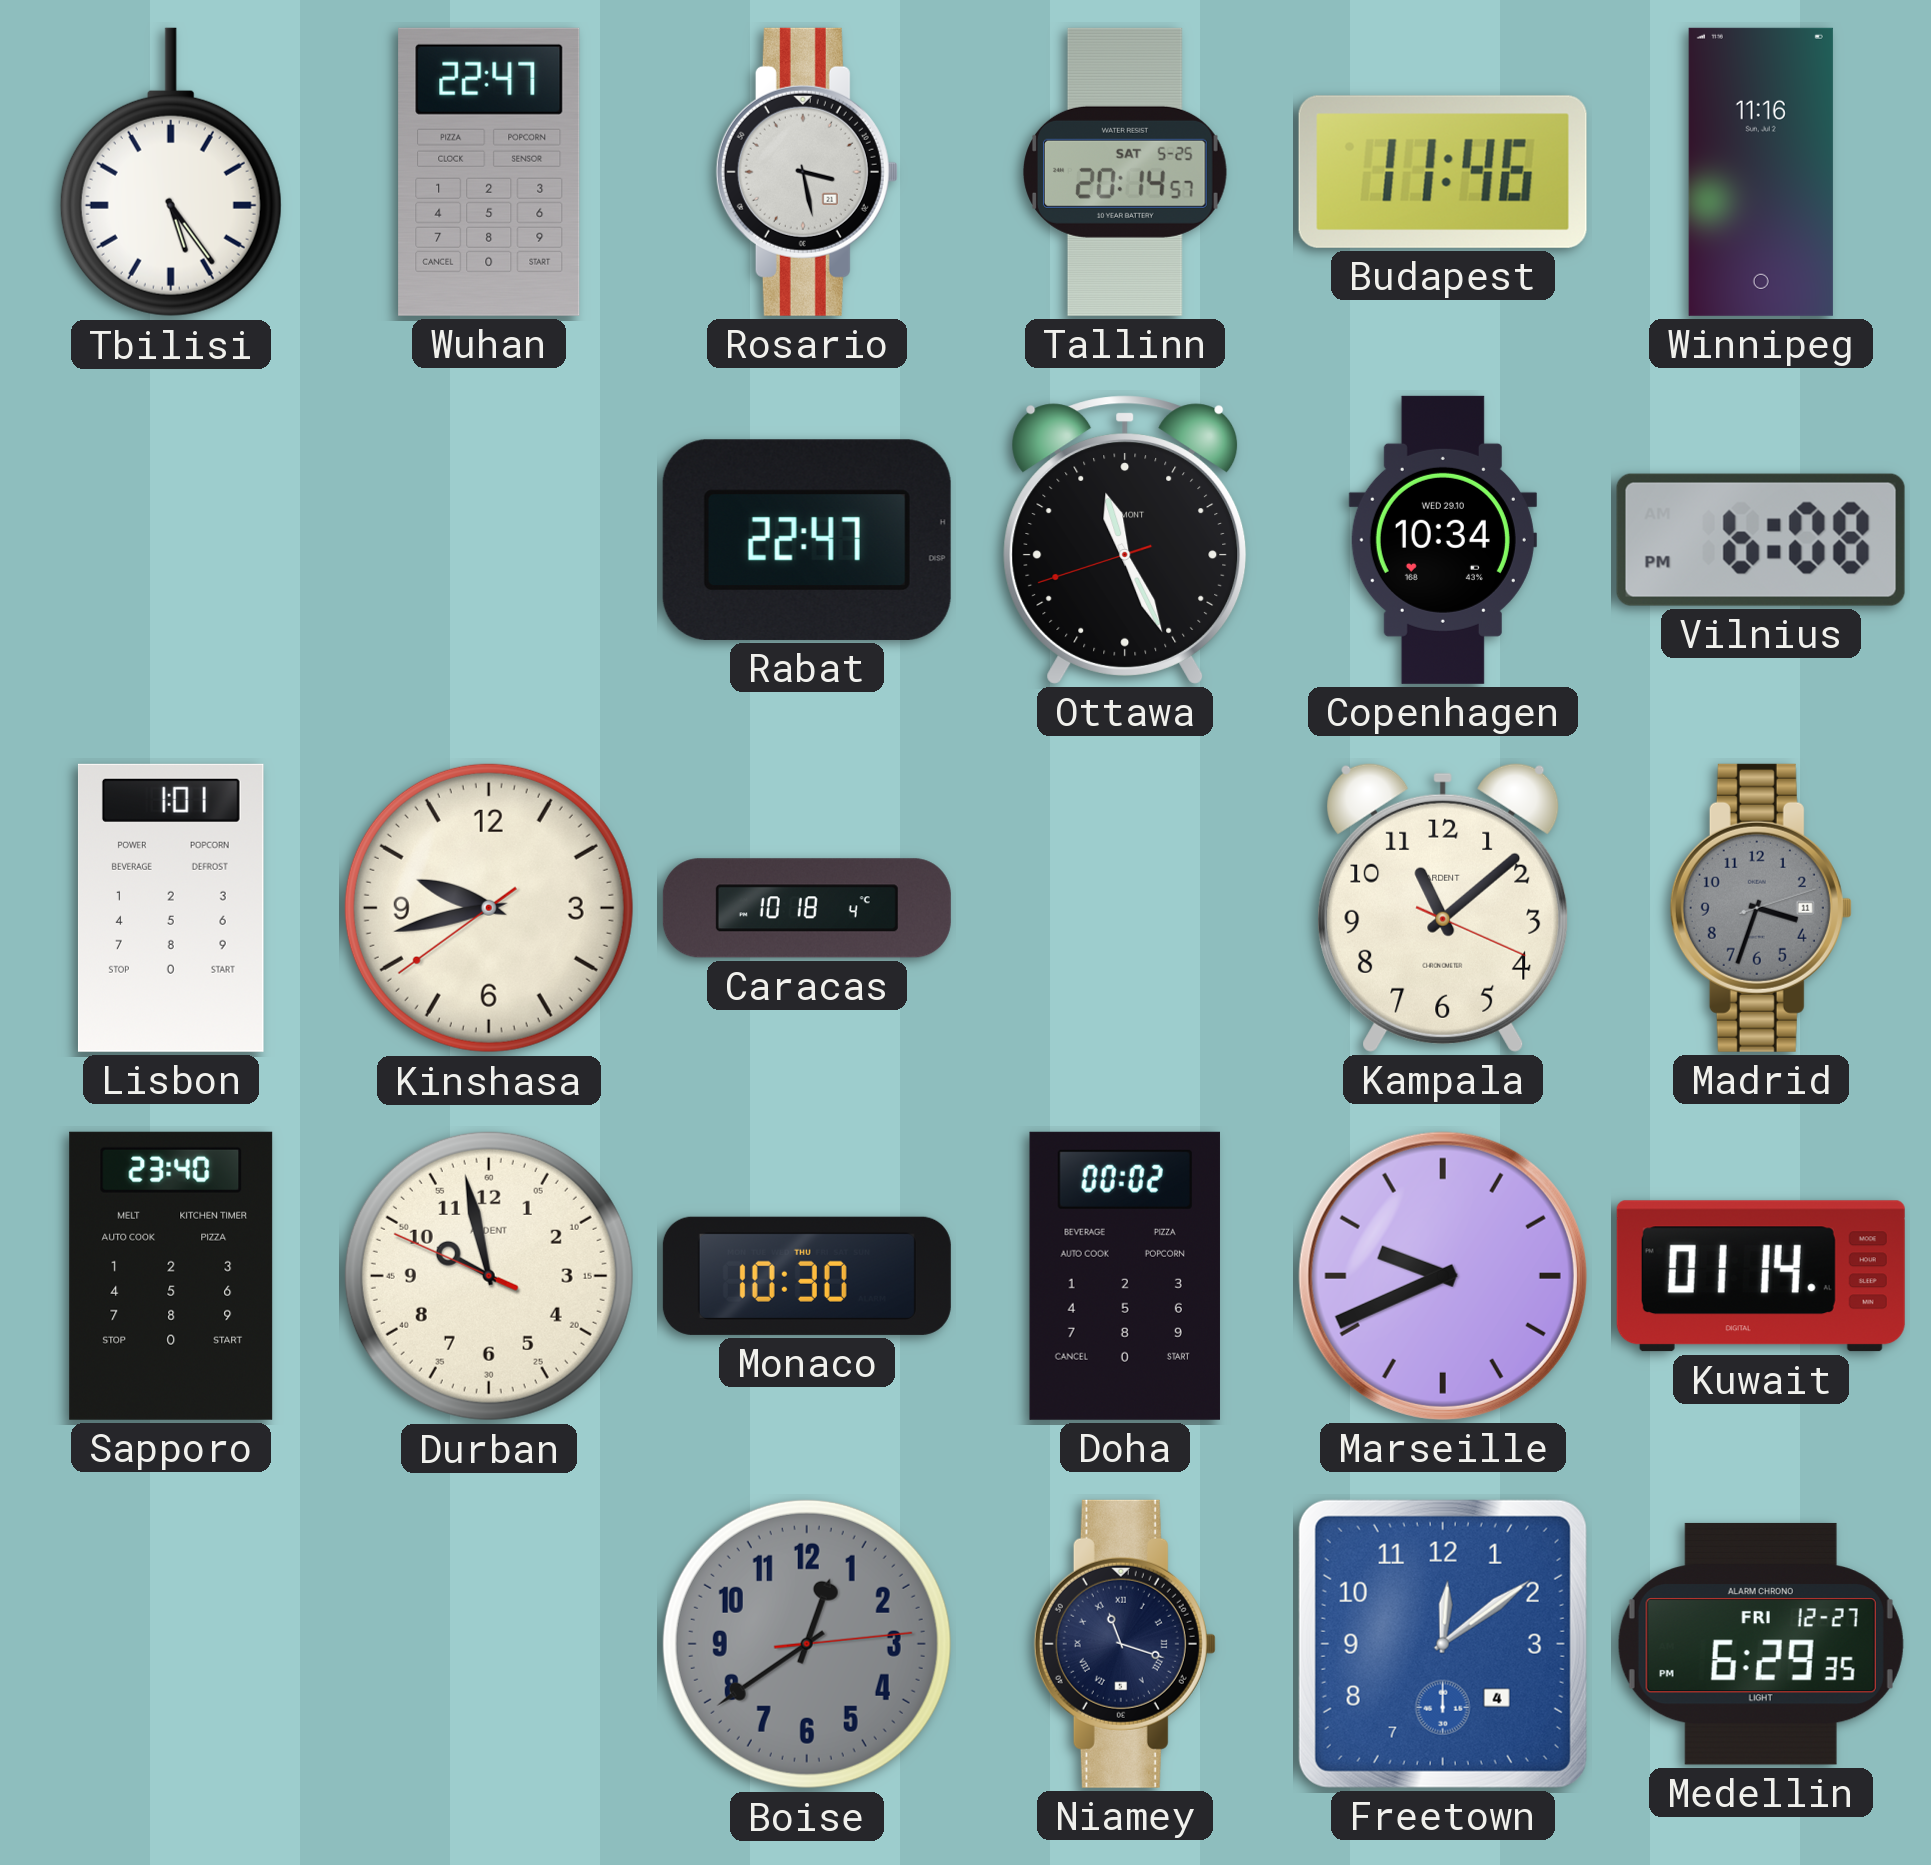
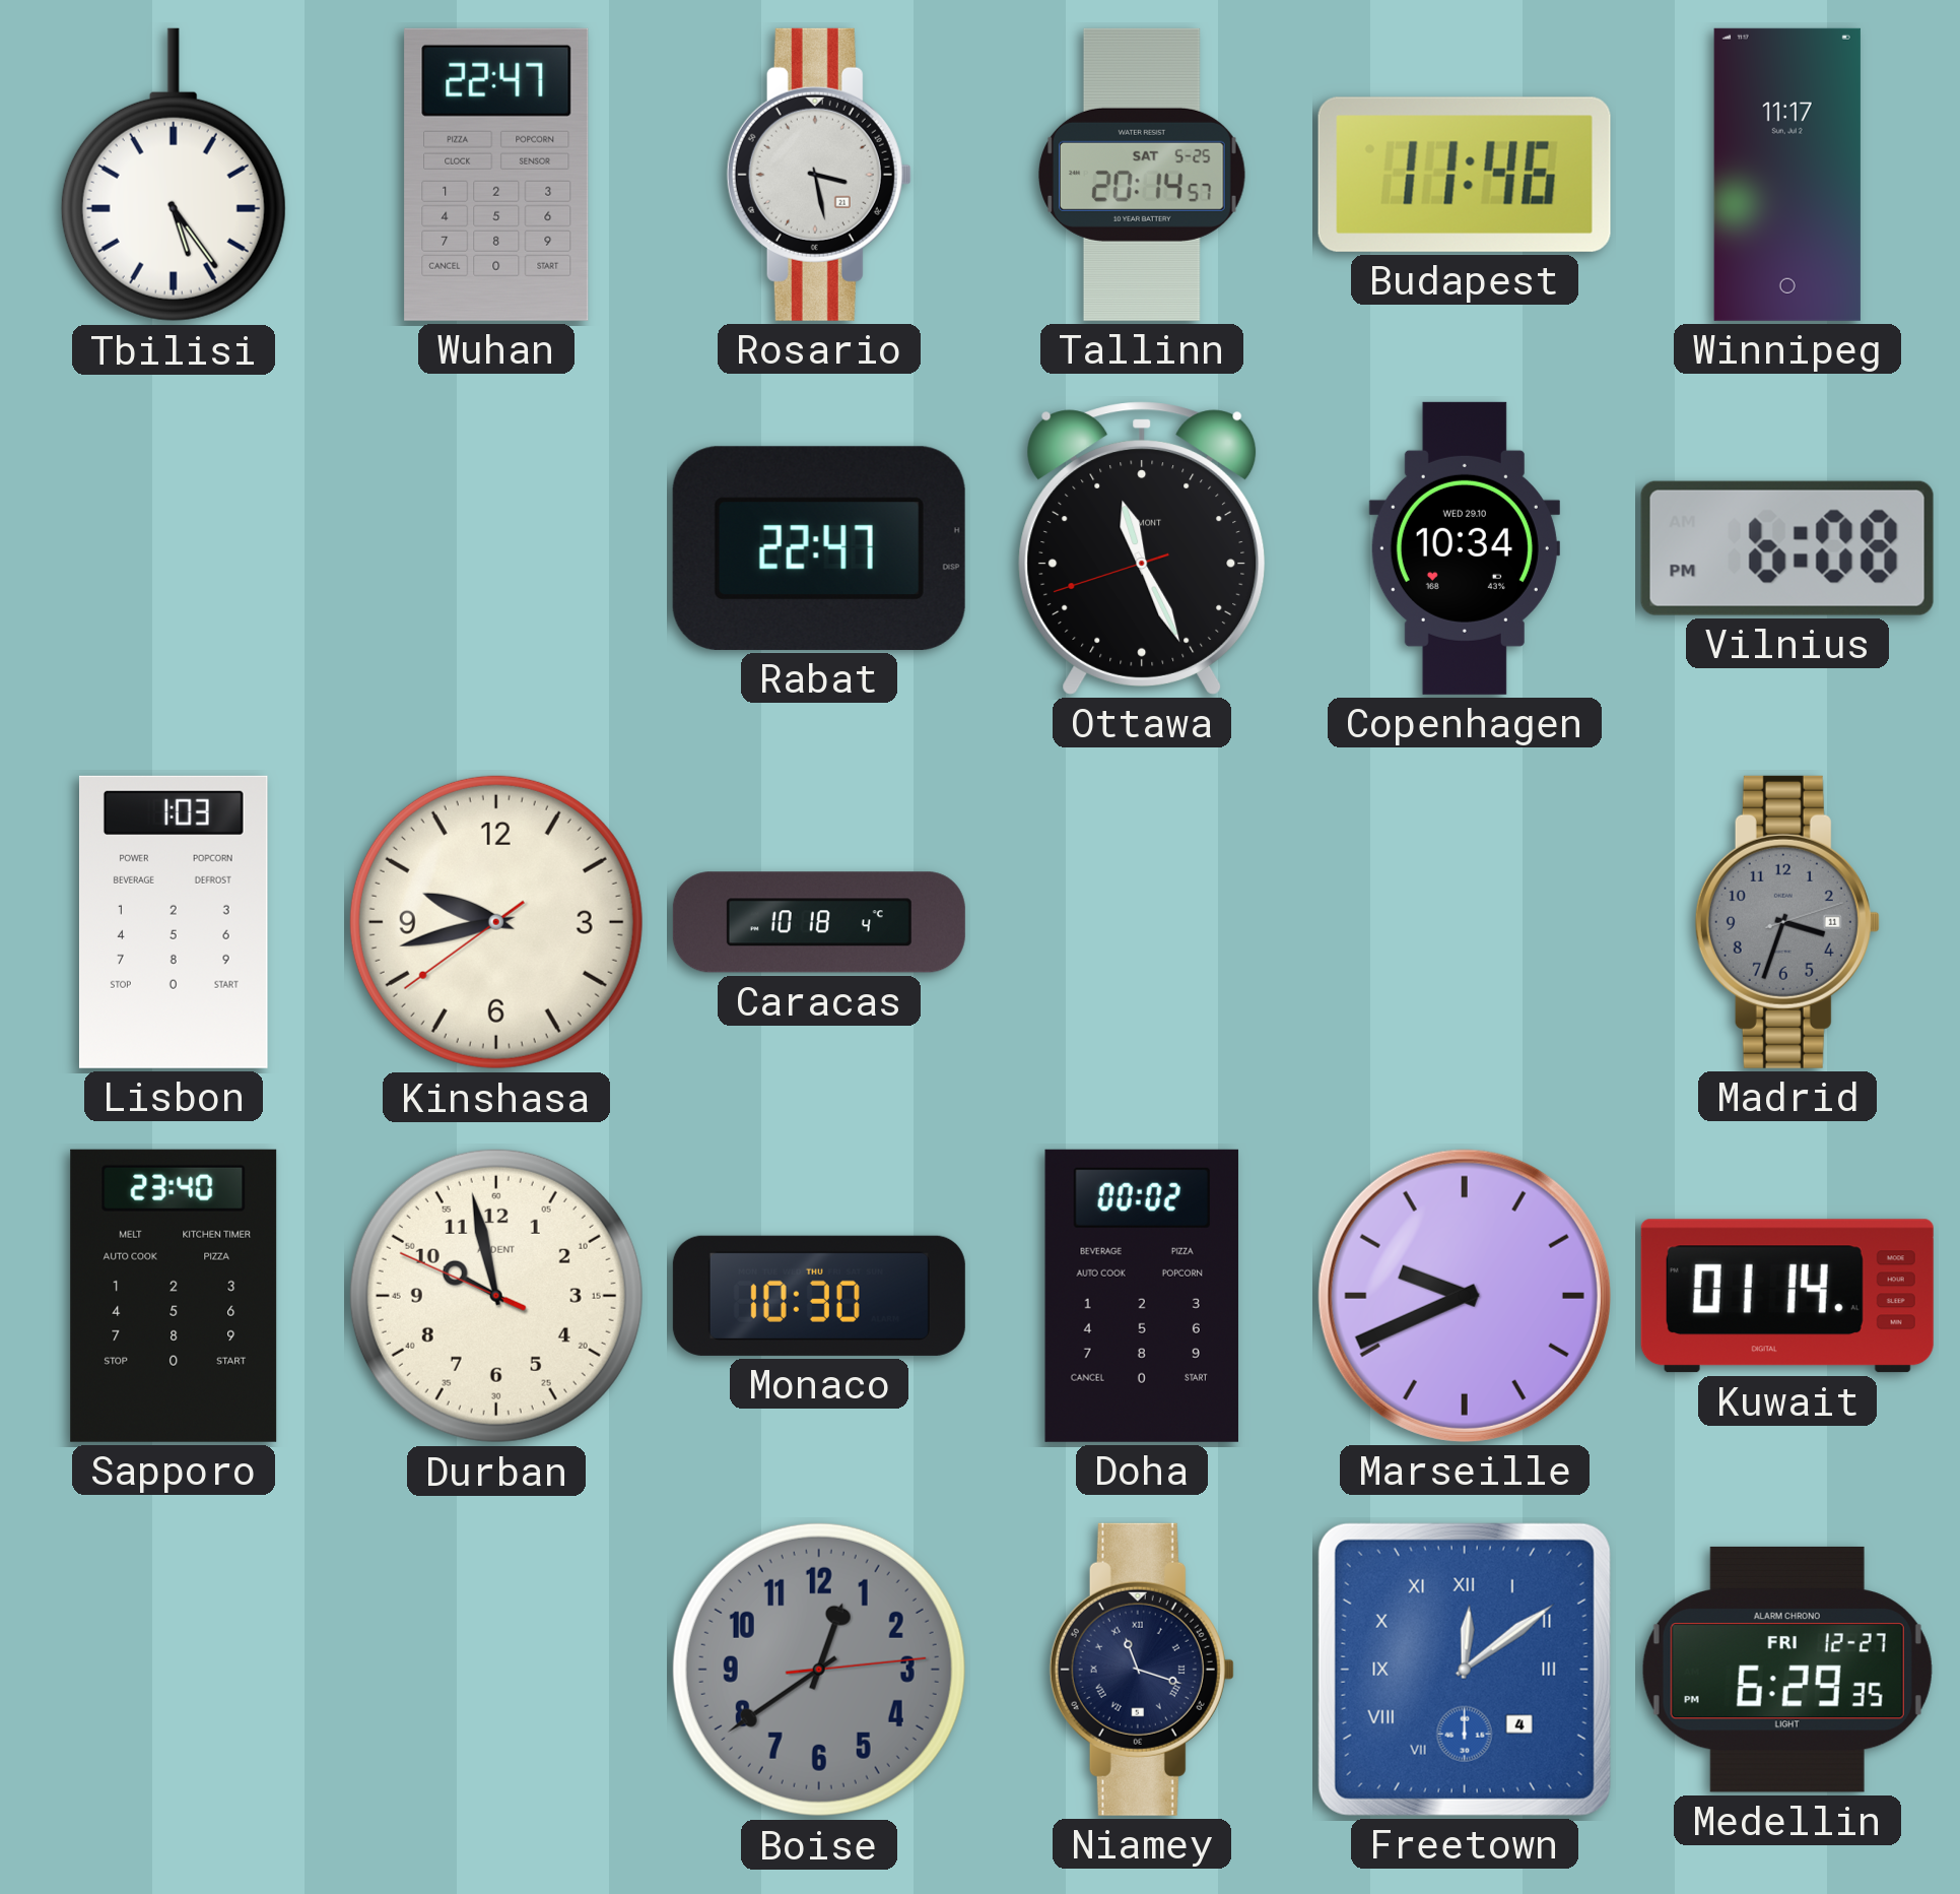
Winnipeg: 11:16 -> 11:17 (1787, 175)
Lisbon: 1:01 -> 1:03 (174, 922)
Kampala: 11:08 -> none (1443, 907)
Freetown numerals: Arabic -> Roman (1465, 1670)
